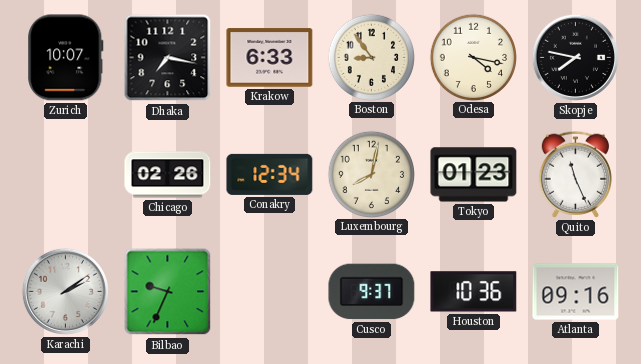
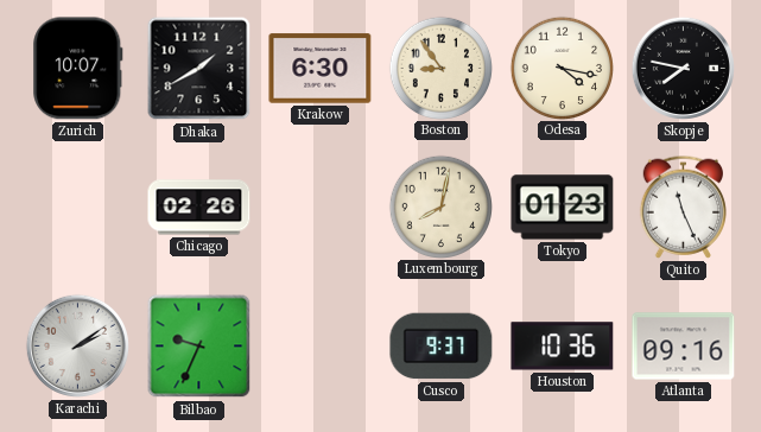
Dhaka: 7:17 -> 1:40 (199, 69)
Krakow: 6:33 -> 6:30 (321, 69)
Conakry: 12:34 -> none (270, 174)
